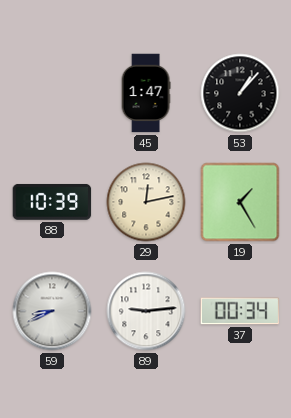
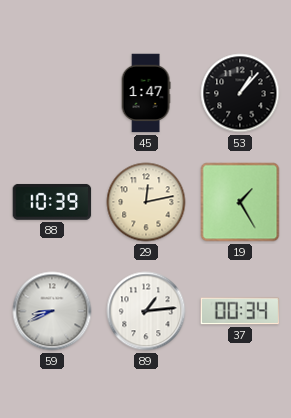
89: 9:14 -> 1:14 (146, 311)
